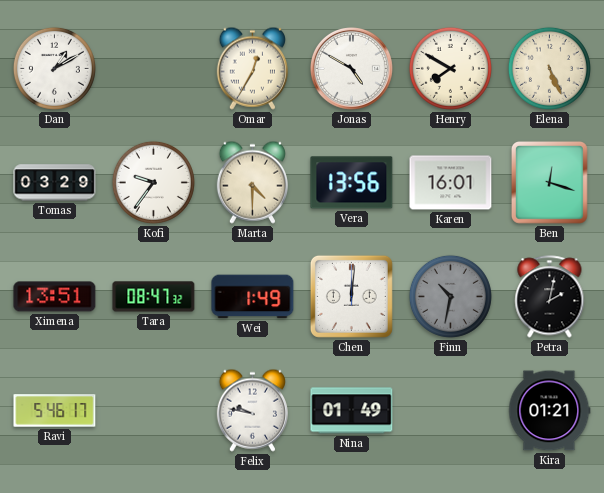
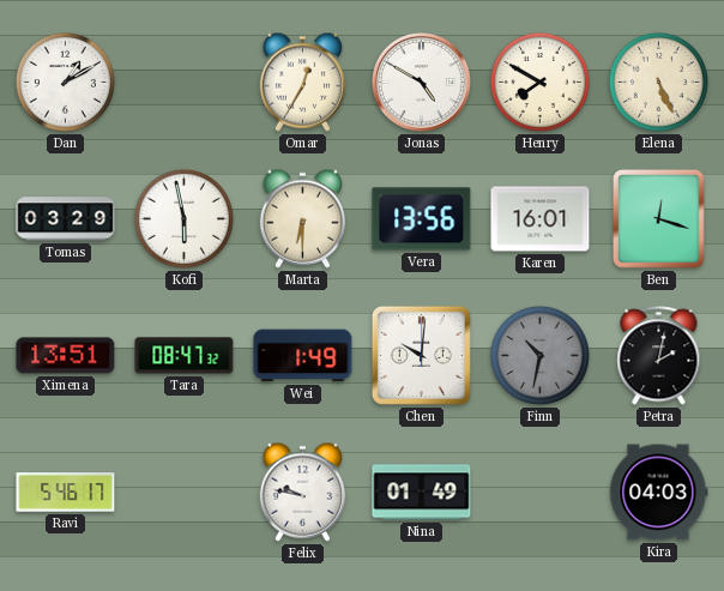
Kofi: 9:36 -> 5:58 (183, 218)
Marta: 4:30 -> 6:30 (302, 218)
Chen: 12:01 -> 10:01 (421, 355)
Kira: 01:21 -> 04:03 (659, 493)
